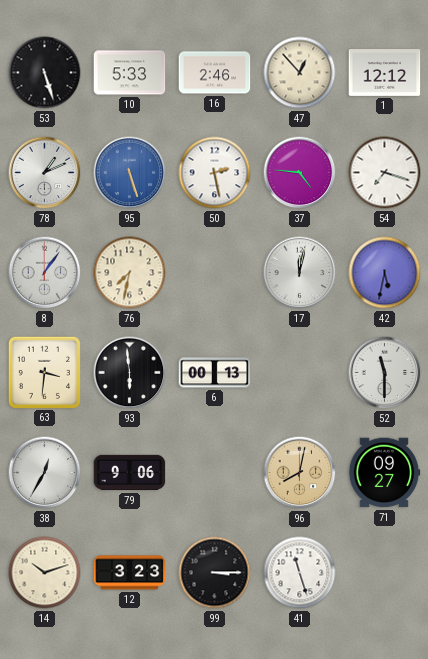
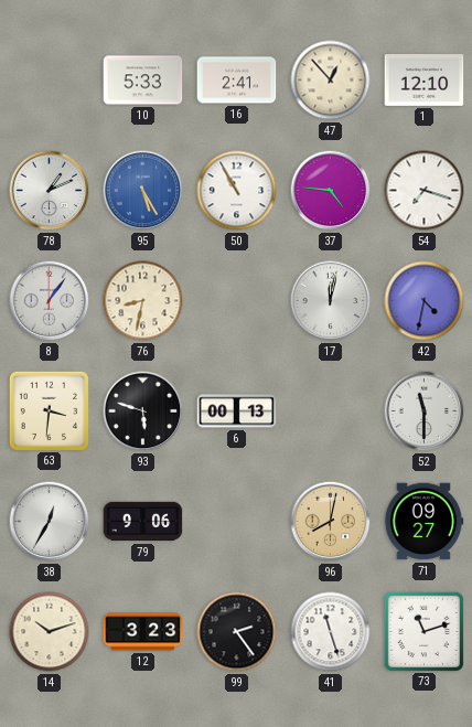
53: 5:27 -> none (45, 73)
16: 2:46 -> 2:41 (237, 81)
1: 12:12 -> 12:10 (425, 81)
95: 5:27 -> 5:25 (143, 191)
50: 2:28 -> 10:55 (237, 191)
76: 7:32 -> 8:32 (143, 301)
42: 5:32 -> 4:32 (425, 301)
93: 5:59 -> 5:48 (143, 411)
99: 3:15 -> 2:24 (237, 632)
73: none -> 11:12 (423, 631)
